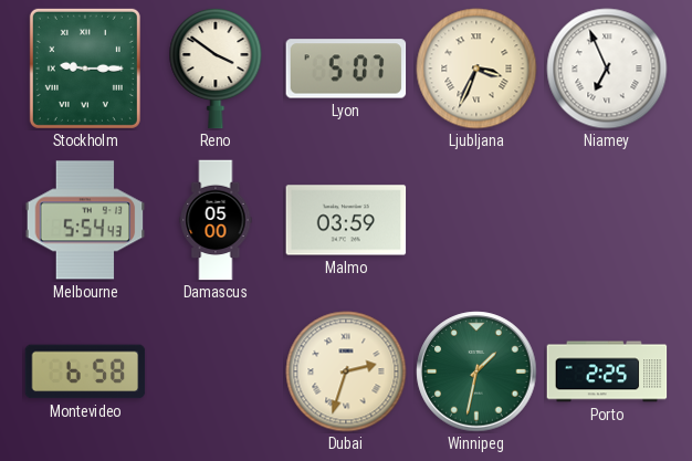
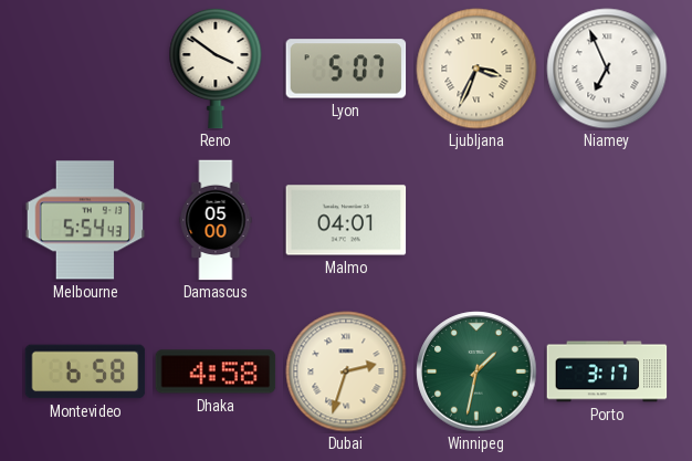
Stockholm: 9:15 -> none (85, 69)
Malmo: 03:59 -> 04:01 (346, 220)
Dhaka: none -> 4:58 (216, 371)
Porto: 2:25 -> 3:17 (607, 371)
